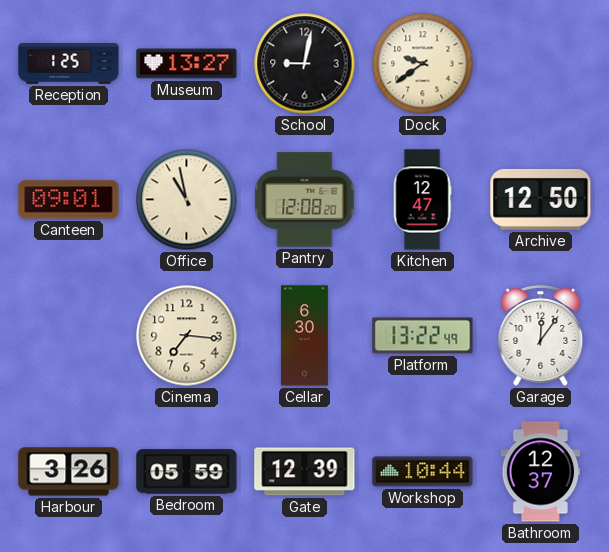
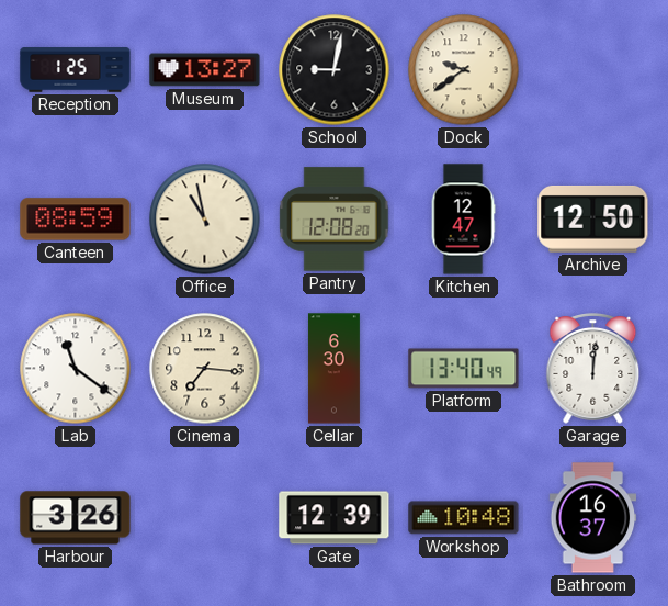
Canteen: 09:01 -> 08:59 (76, 220)
Lab: none -> 11:21 (76, 369)
Platform: 13:22 -> 13:40 (464, 369)
Garage: 12:06 -> 12:01 (593, 369)
Bedroom: 05:59 -> none (187, 472)
Workshop: 10:44 -> 10:48 (464, 518)
Bathroom: 12:37 -> 16:37 (593, 518)
